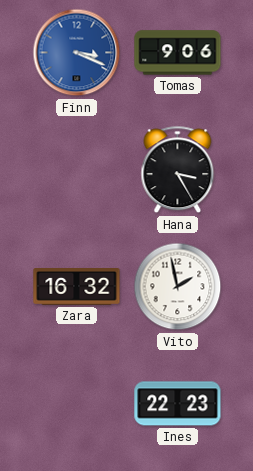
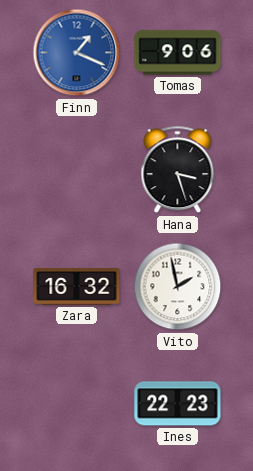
Finn: 3:19 -> 1:19 (77, 53)
Hana: 3:25 -> 3:27 (178, 170)
